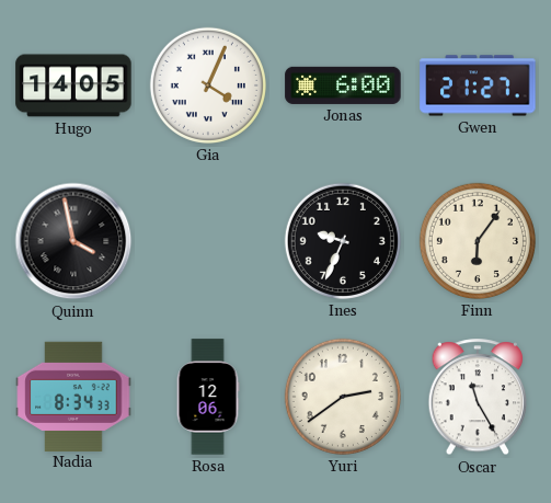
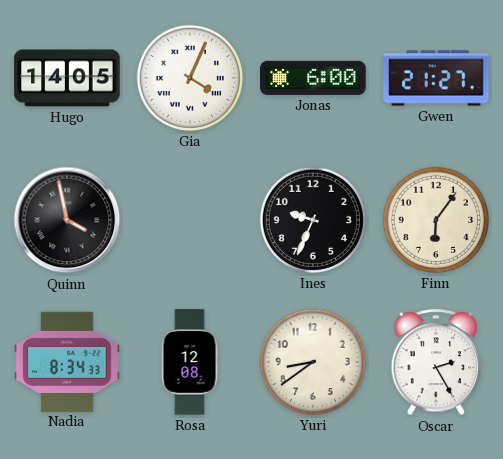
Rosa: 12:06 -> 12:08 (190, 362)
Yuri: 2:39 -> 8:39 (313, 362)
Oscar: 11:25 -> 2:25 (436, 363)
